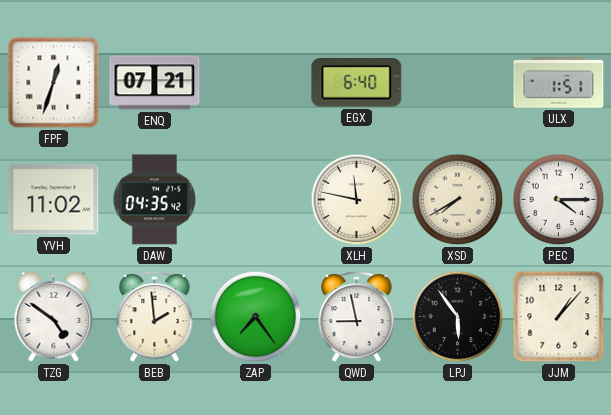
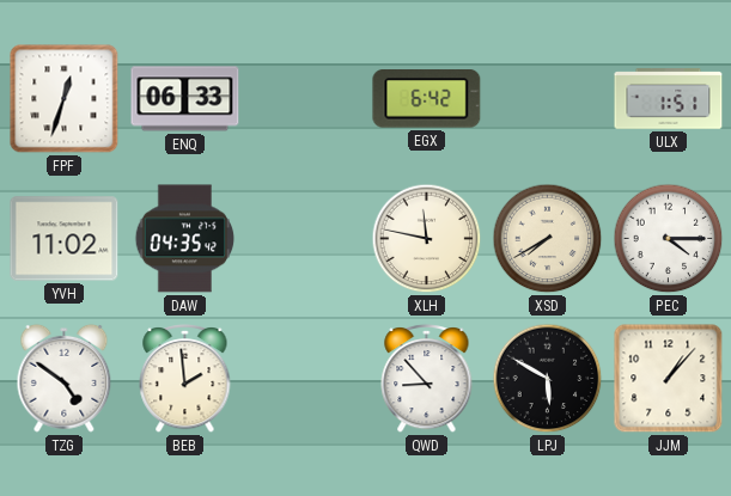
ENQ: 07:21 -> 06:33 (185, 99)
EGX: 6:40 -> 6:42 (427, 99)
ZAP: 7:24 -> none (256, 317)
QWD: 8:58 -> 8:53 (427, 378)
LPJ: 5:54 -> 5:50 (548, 379)
